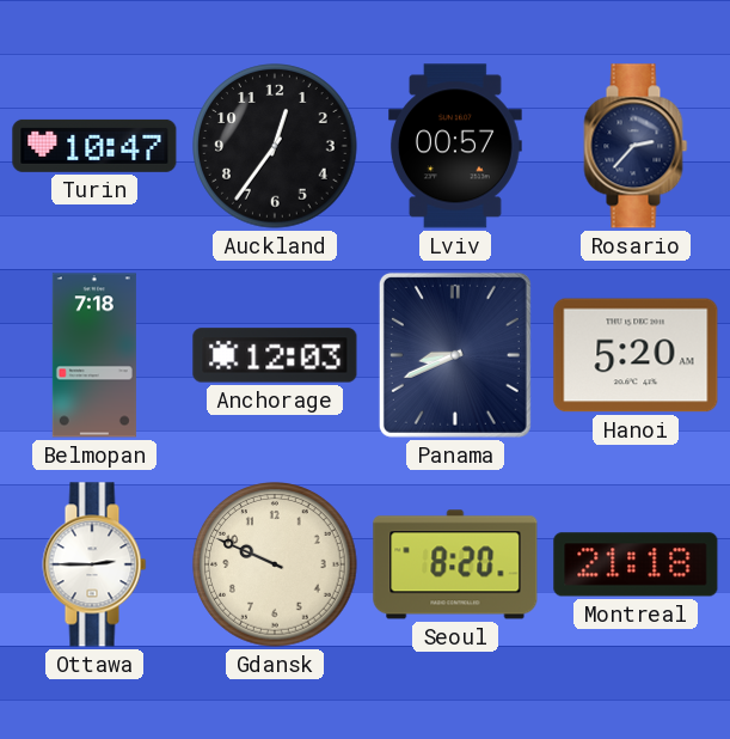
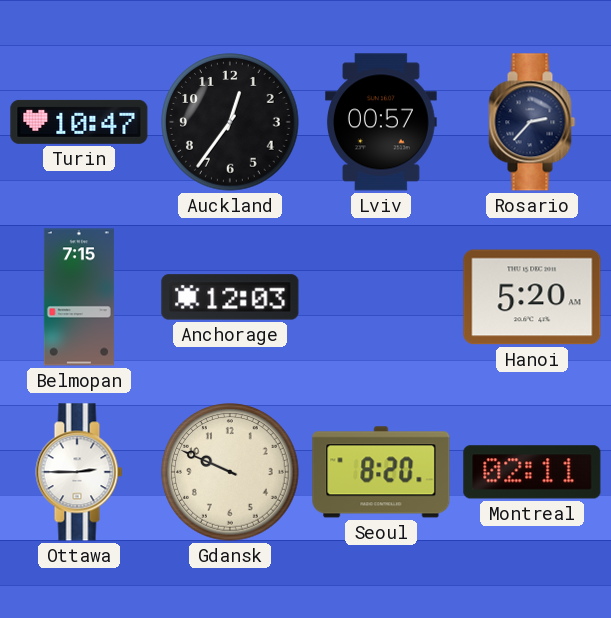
Belmopan: 7:18 -> 7:15 (79, 297)
Panama: 8:41 -> none (455, 355)
Montreal: 21:18 -> 02:11 (532, 472)
